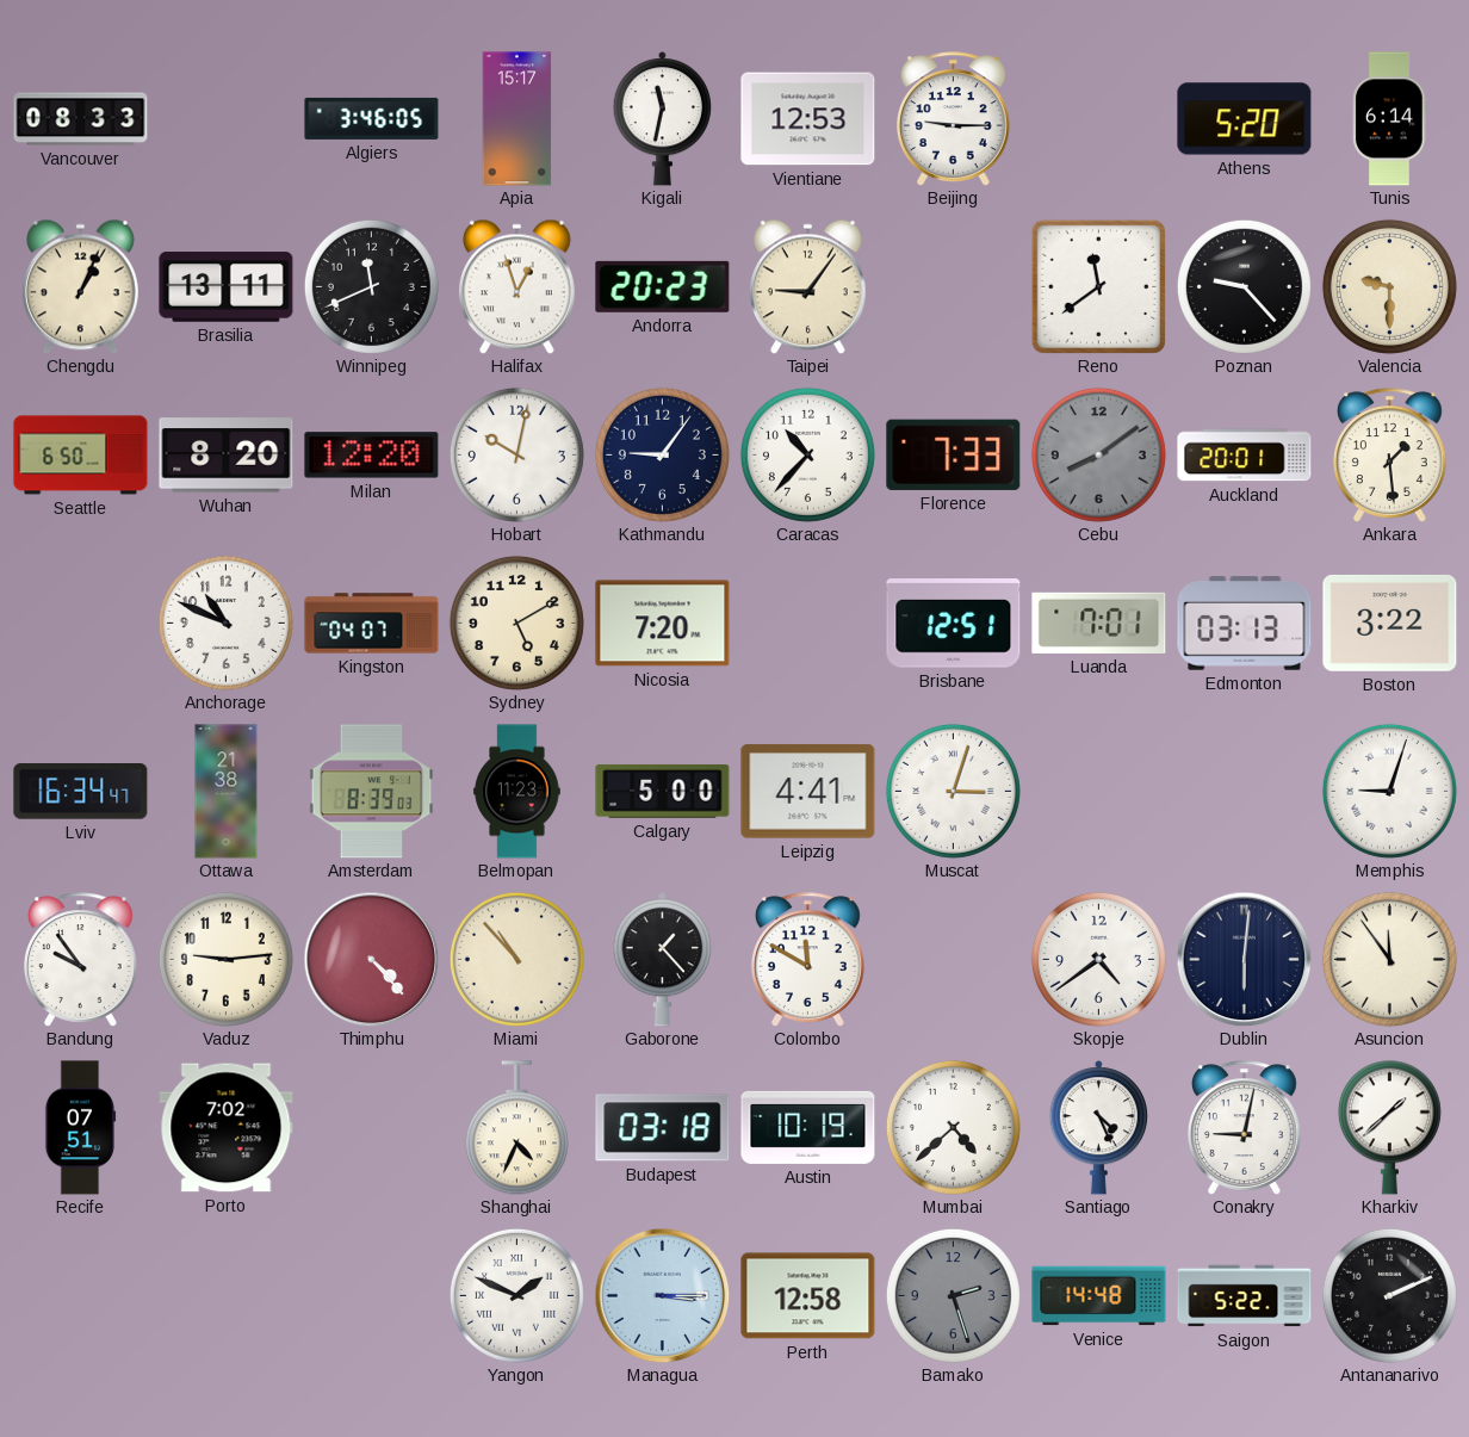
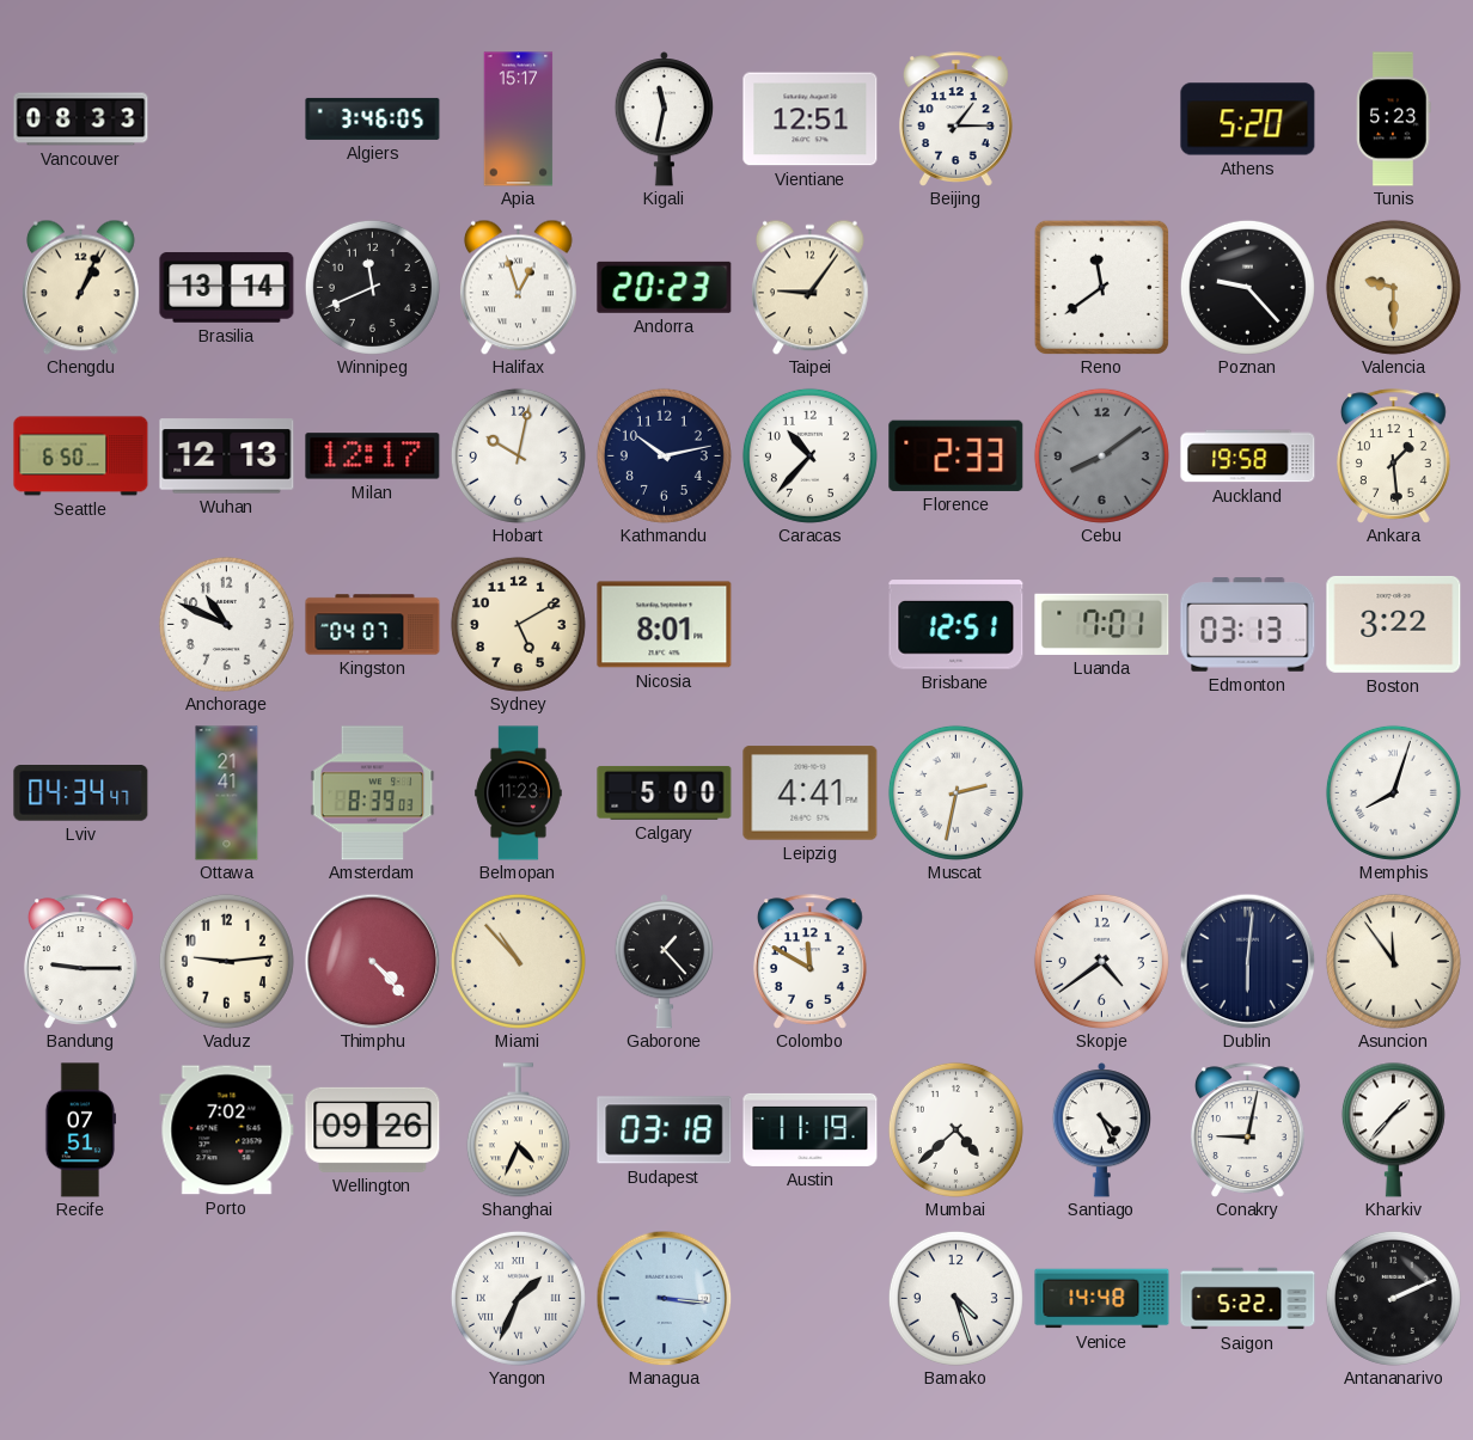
Vientiane: 12:53 -> 12:51 (811, 120)
Beijing: 9:15 -> 1:15 (956, 120)
Tunis: 6:14 -> 5:23 (1394, 120)
Brasilia: 13:11 -> 13:14 (227, 288)
Wuhan: 8:20 -> 12:13 (227, 456)
Milan: 12:20 -> 12:17 (373, 456)
Kathmandu: 9:06 -> 10:13 (664, 455)
Florence: 7:33 -> 2:33 (956, 455)
Auckland: 20:01 -> 19:58 (1248, 456)
Nicosia: 7:20 -> 8:01 (665, 625)
Lviv: 16:34 -> 04:34 (81, 793)
Ottawa: 21:38 -> 21:41 (227, 793)
Muscat: 3:03 -> 2:32 (955, 792)
Memphis: 9:03 -> 8:03 (1393, 792)
Bandung: 9:54 -> 9:15 (81, 962)
Wellington: none -> 09:26 (373, 1129)
Austin: 10:19 -> 11:19 (811, 1129)
Kharkiv: 1:38 -> 1:37 (1393, 1129)
Yangon: 1:49 -> 1:34 (518, 1298)
Managua: 3:15 -> 3:16 (664, 1298)
Perth: 12:58 -> none (808, 1296)
Bamako: 2:27 -> 4:27 (955, 1298)
Bamako dial: grey -> white (955, 1298)
